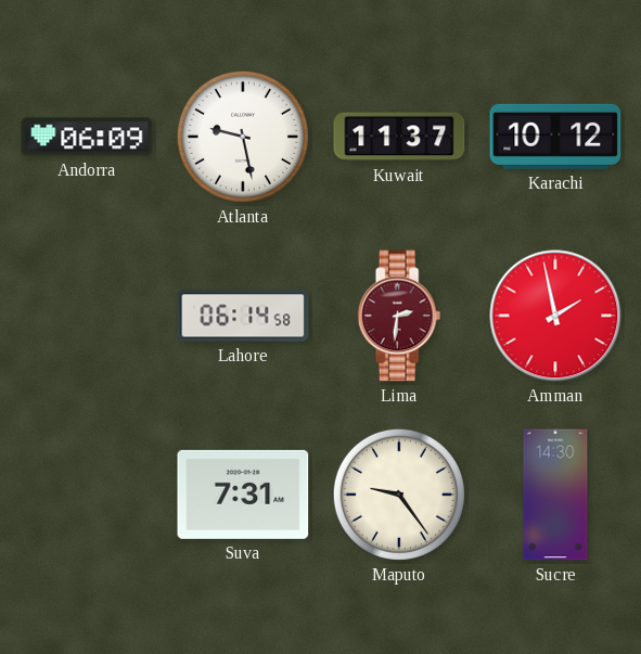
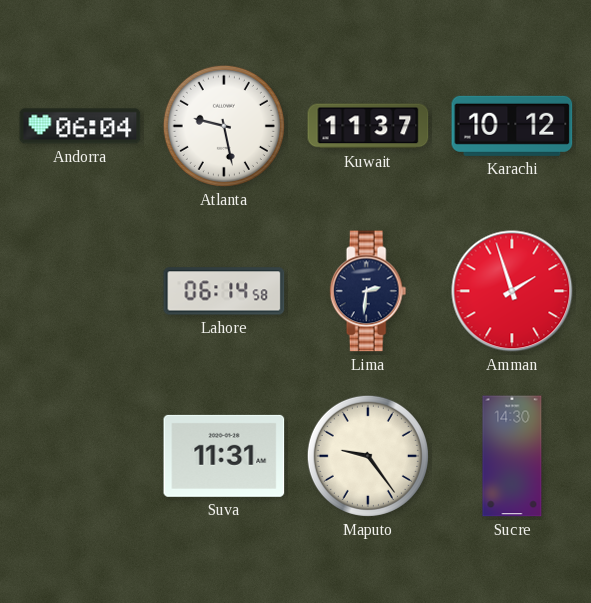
Andorra: 06:09 -> 06:04 (80, 126)
Lima dial: burgundy -> navy (368, 291)
Amman: 1:58 -> 1:57 (512, 291)
Suva: 7:31 -> 11:31 (224, 456)
